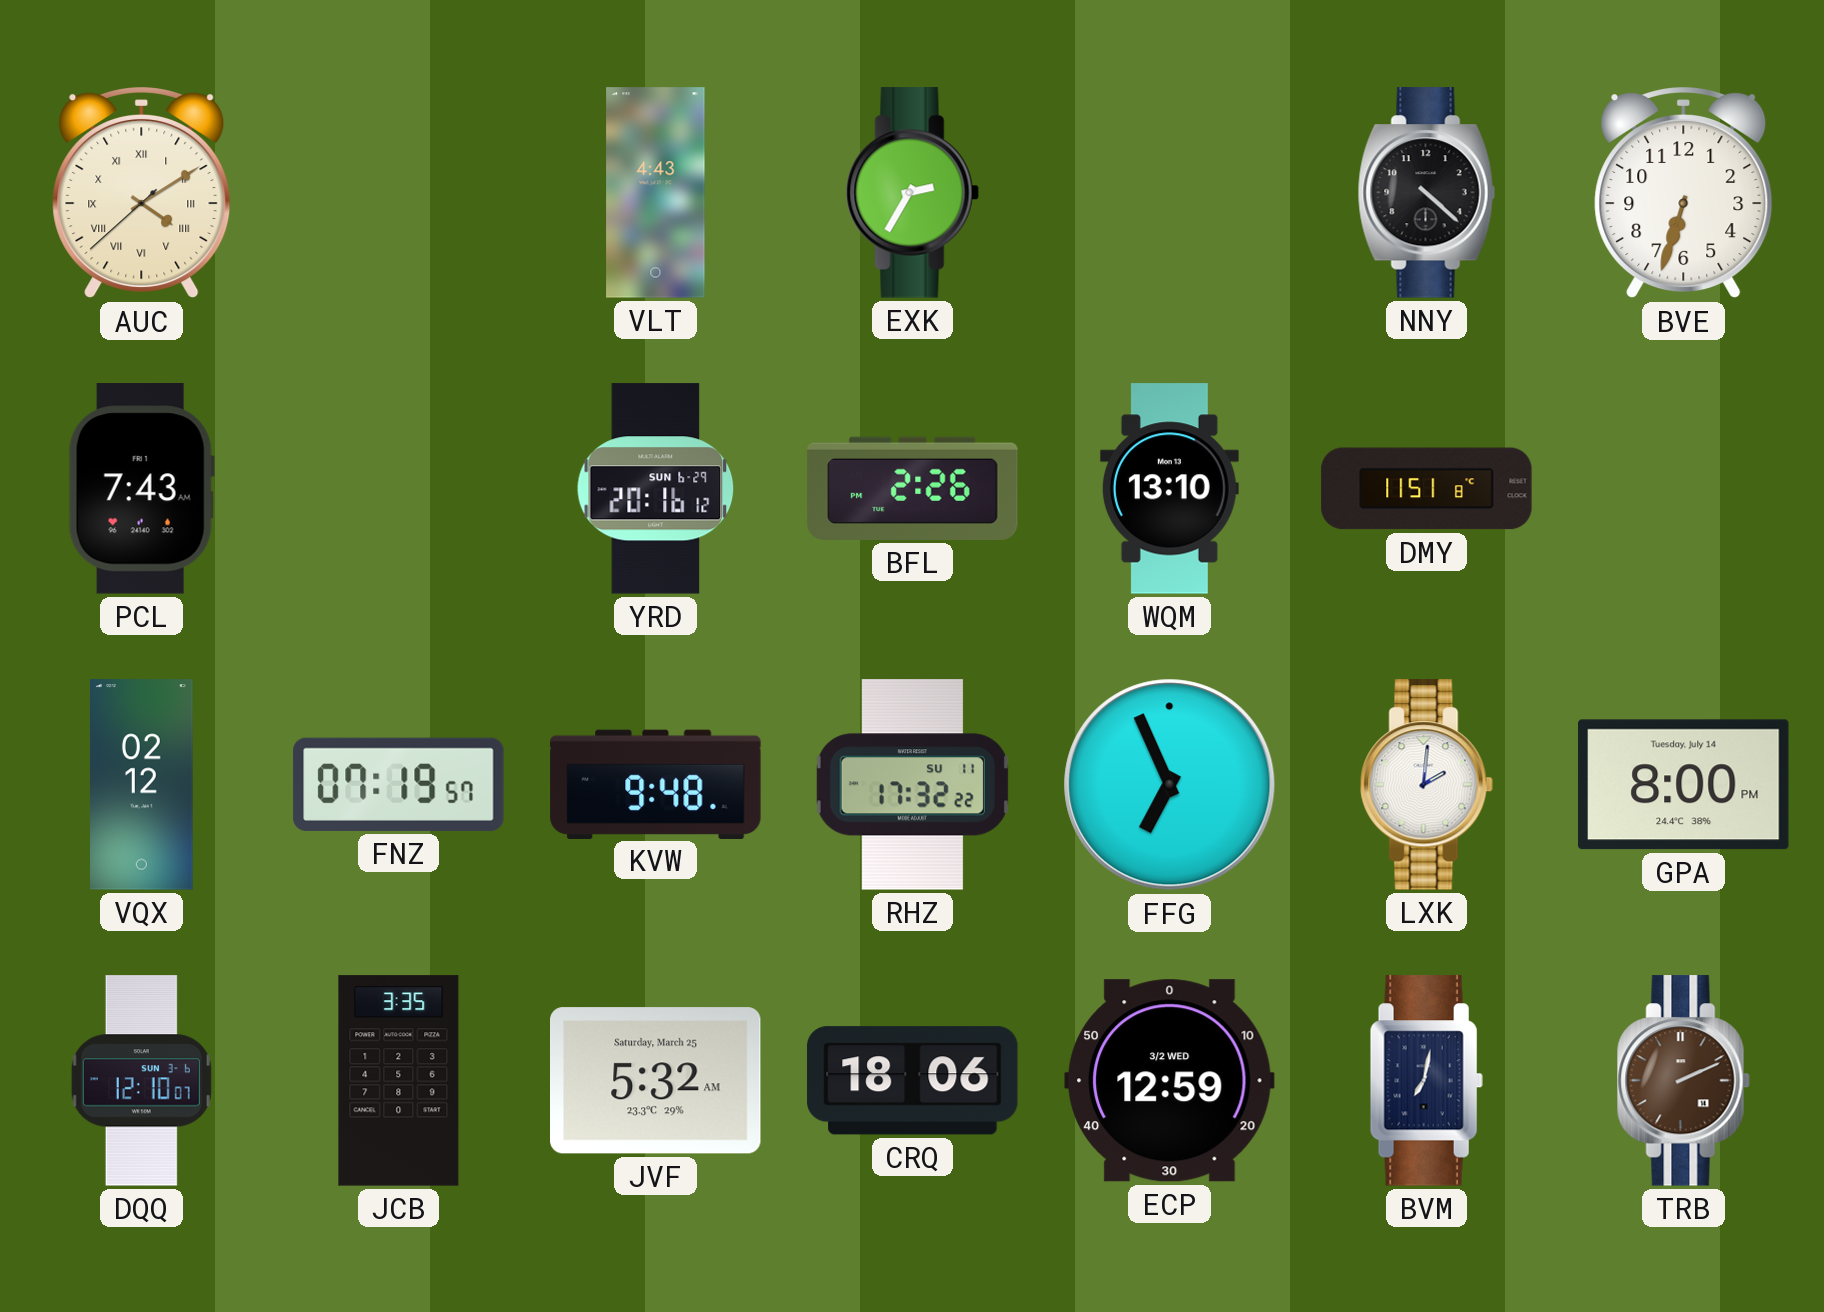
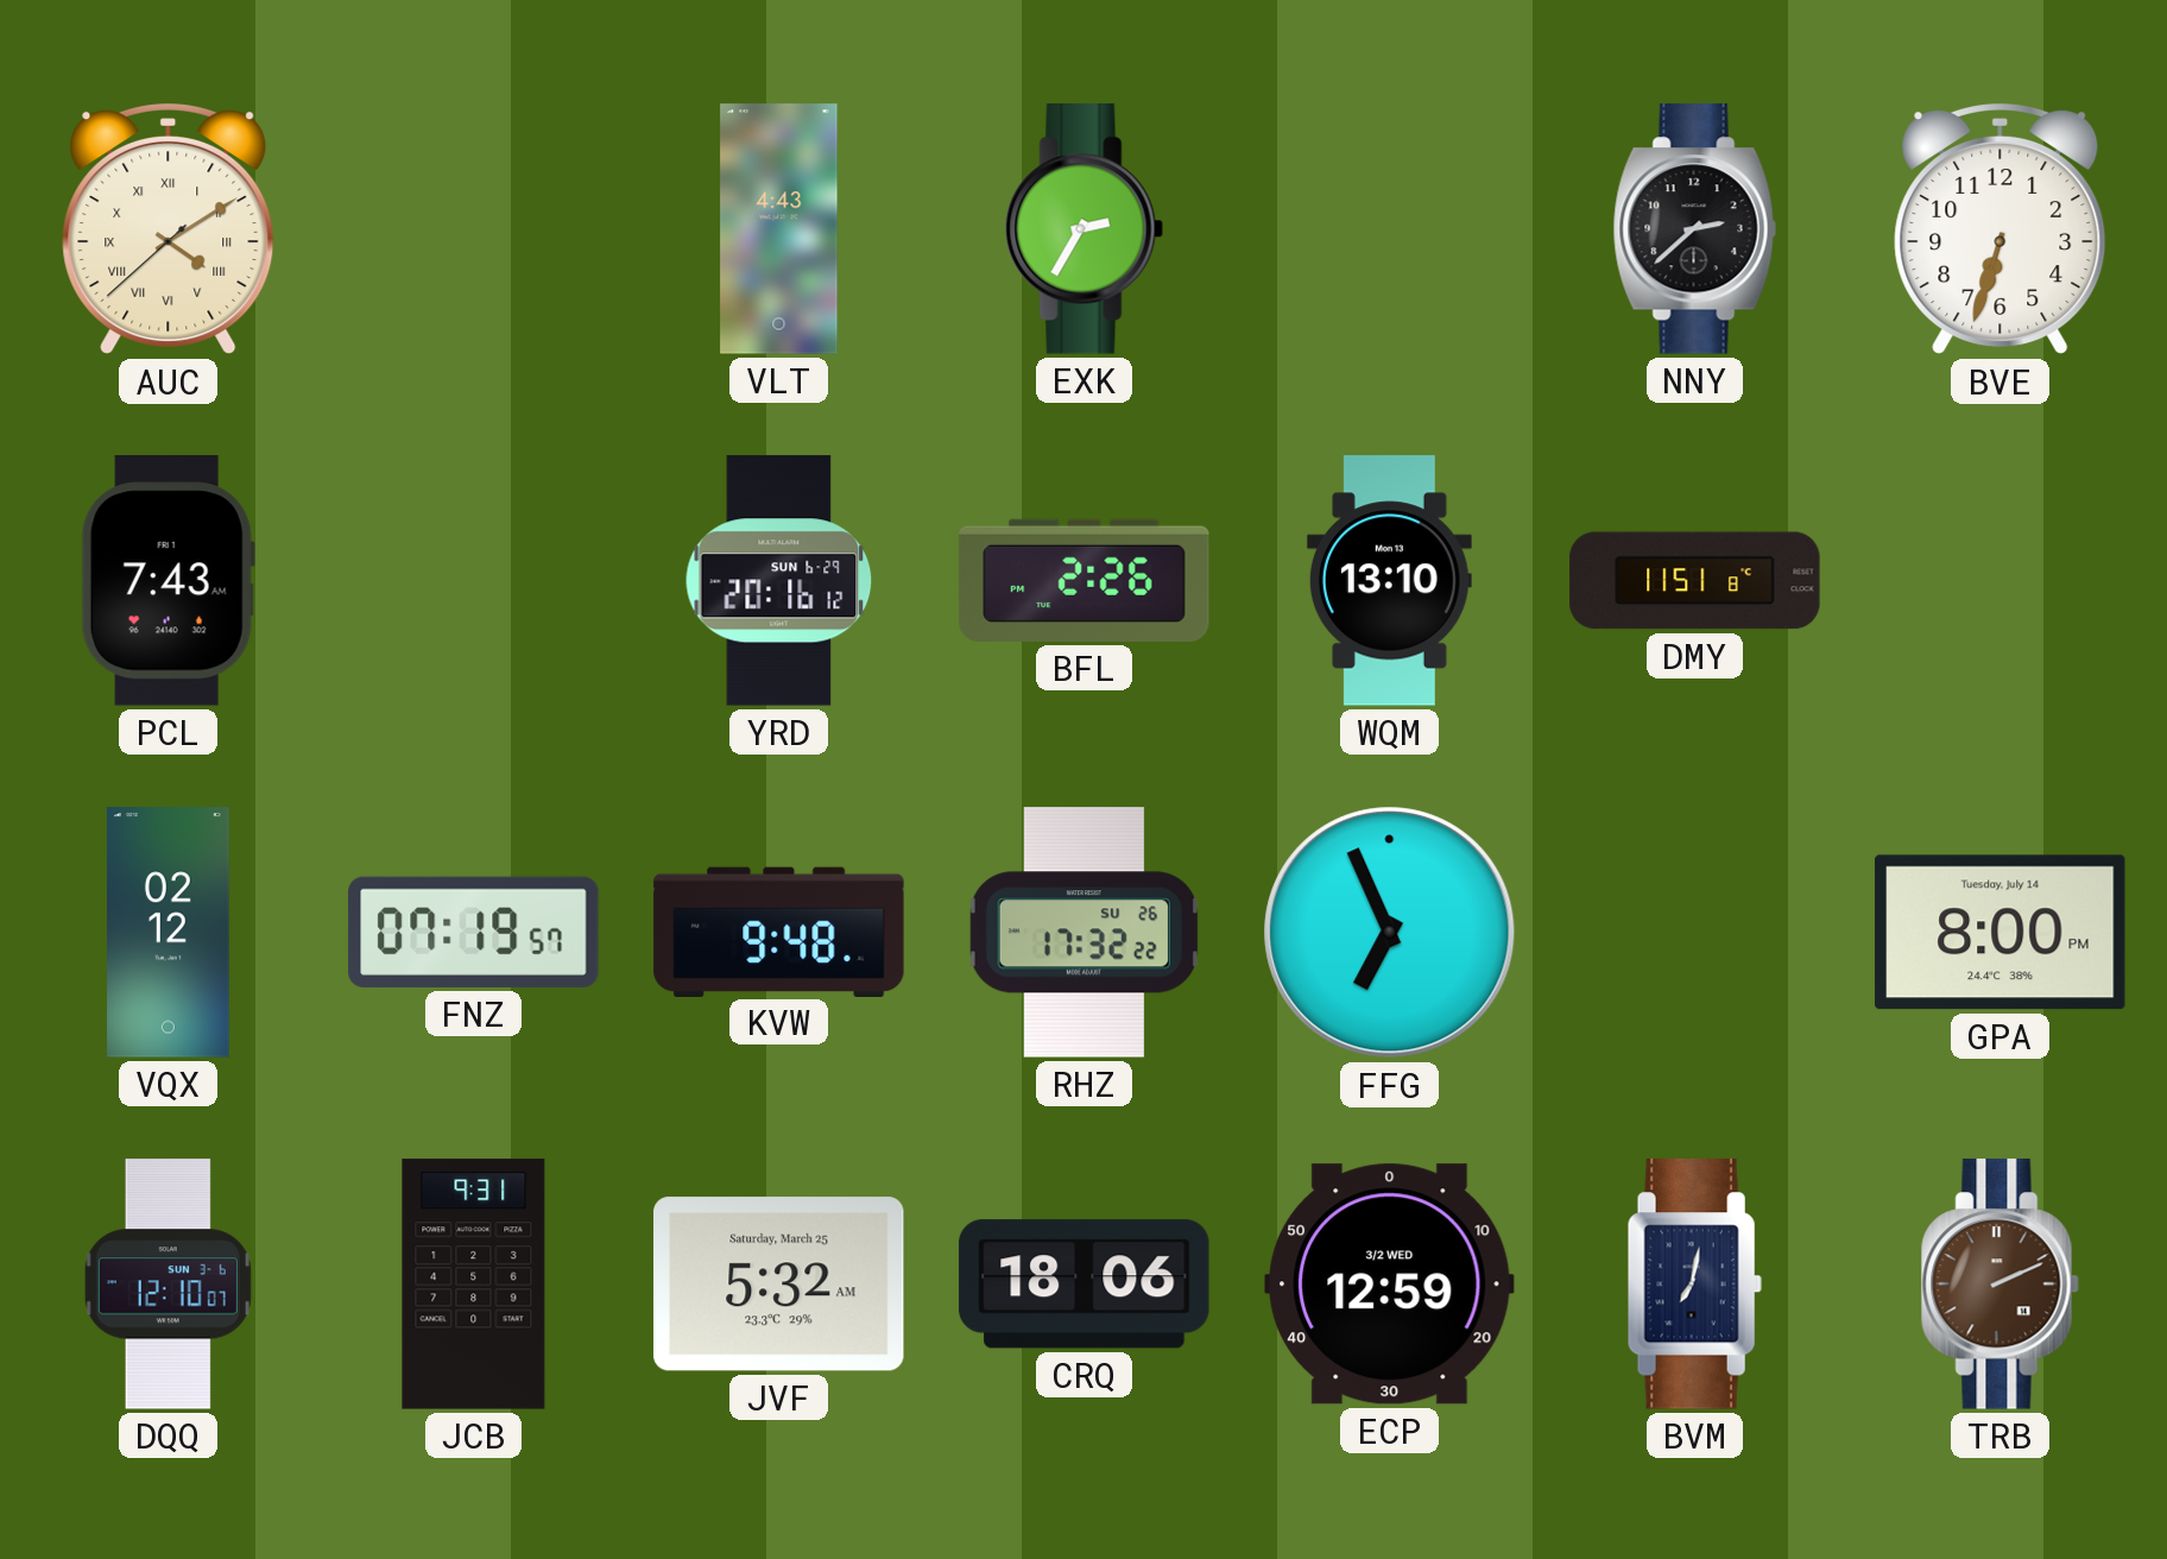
NNY: 4:22 -> 2:38 (1694, 229)
RHZ date: SU 11 -> SU 26 (1083, 933)
LXK: 2:01 -> none (1426, 785)
JCB: 3:35 -> 9:31 (474, 1285)
